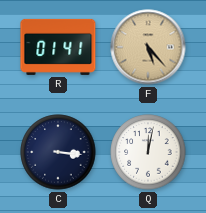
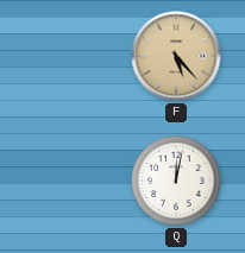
R: 01:41 -> none (58, 47)
C: 3:16 -> none (58, 152)
